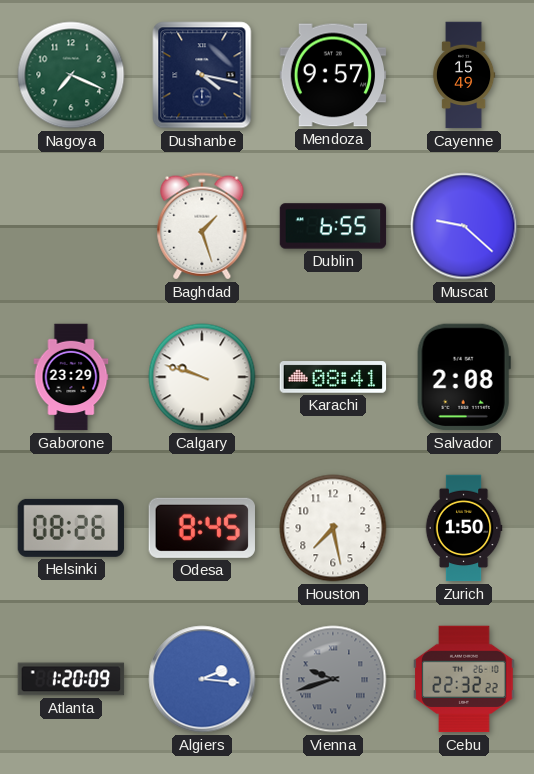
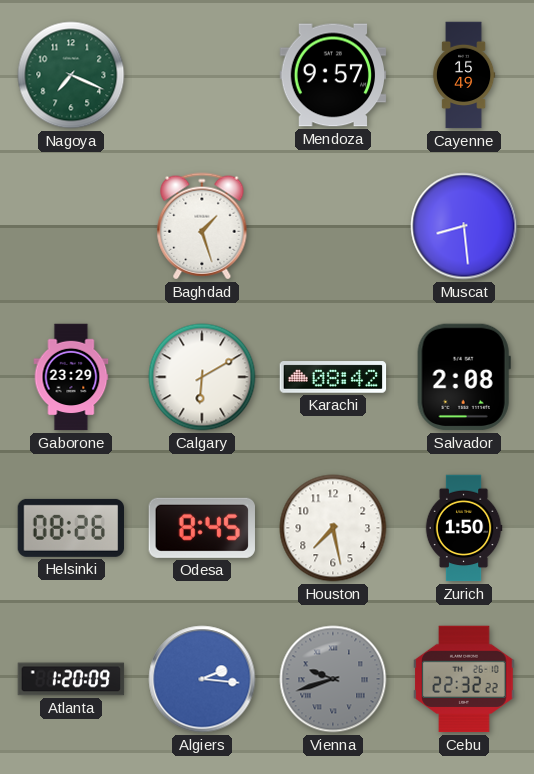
Dushanbe: 4:17 -> none (202, 75)
Dublin: 6:55 -> none (333, 226)
Muscat: 9:22 -> 8:29 (464, 226)
Calgary: 9:48 -> 6:10 (202, 377)
Karachi: 08:41 -> 08:42 (333, 377)
